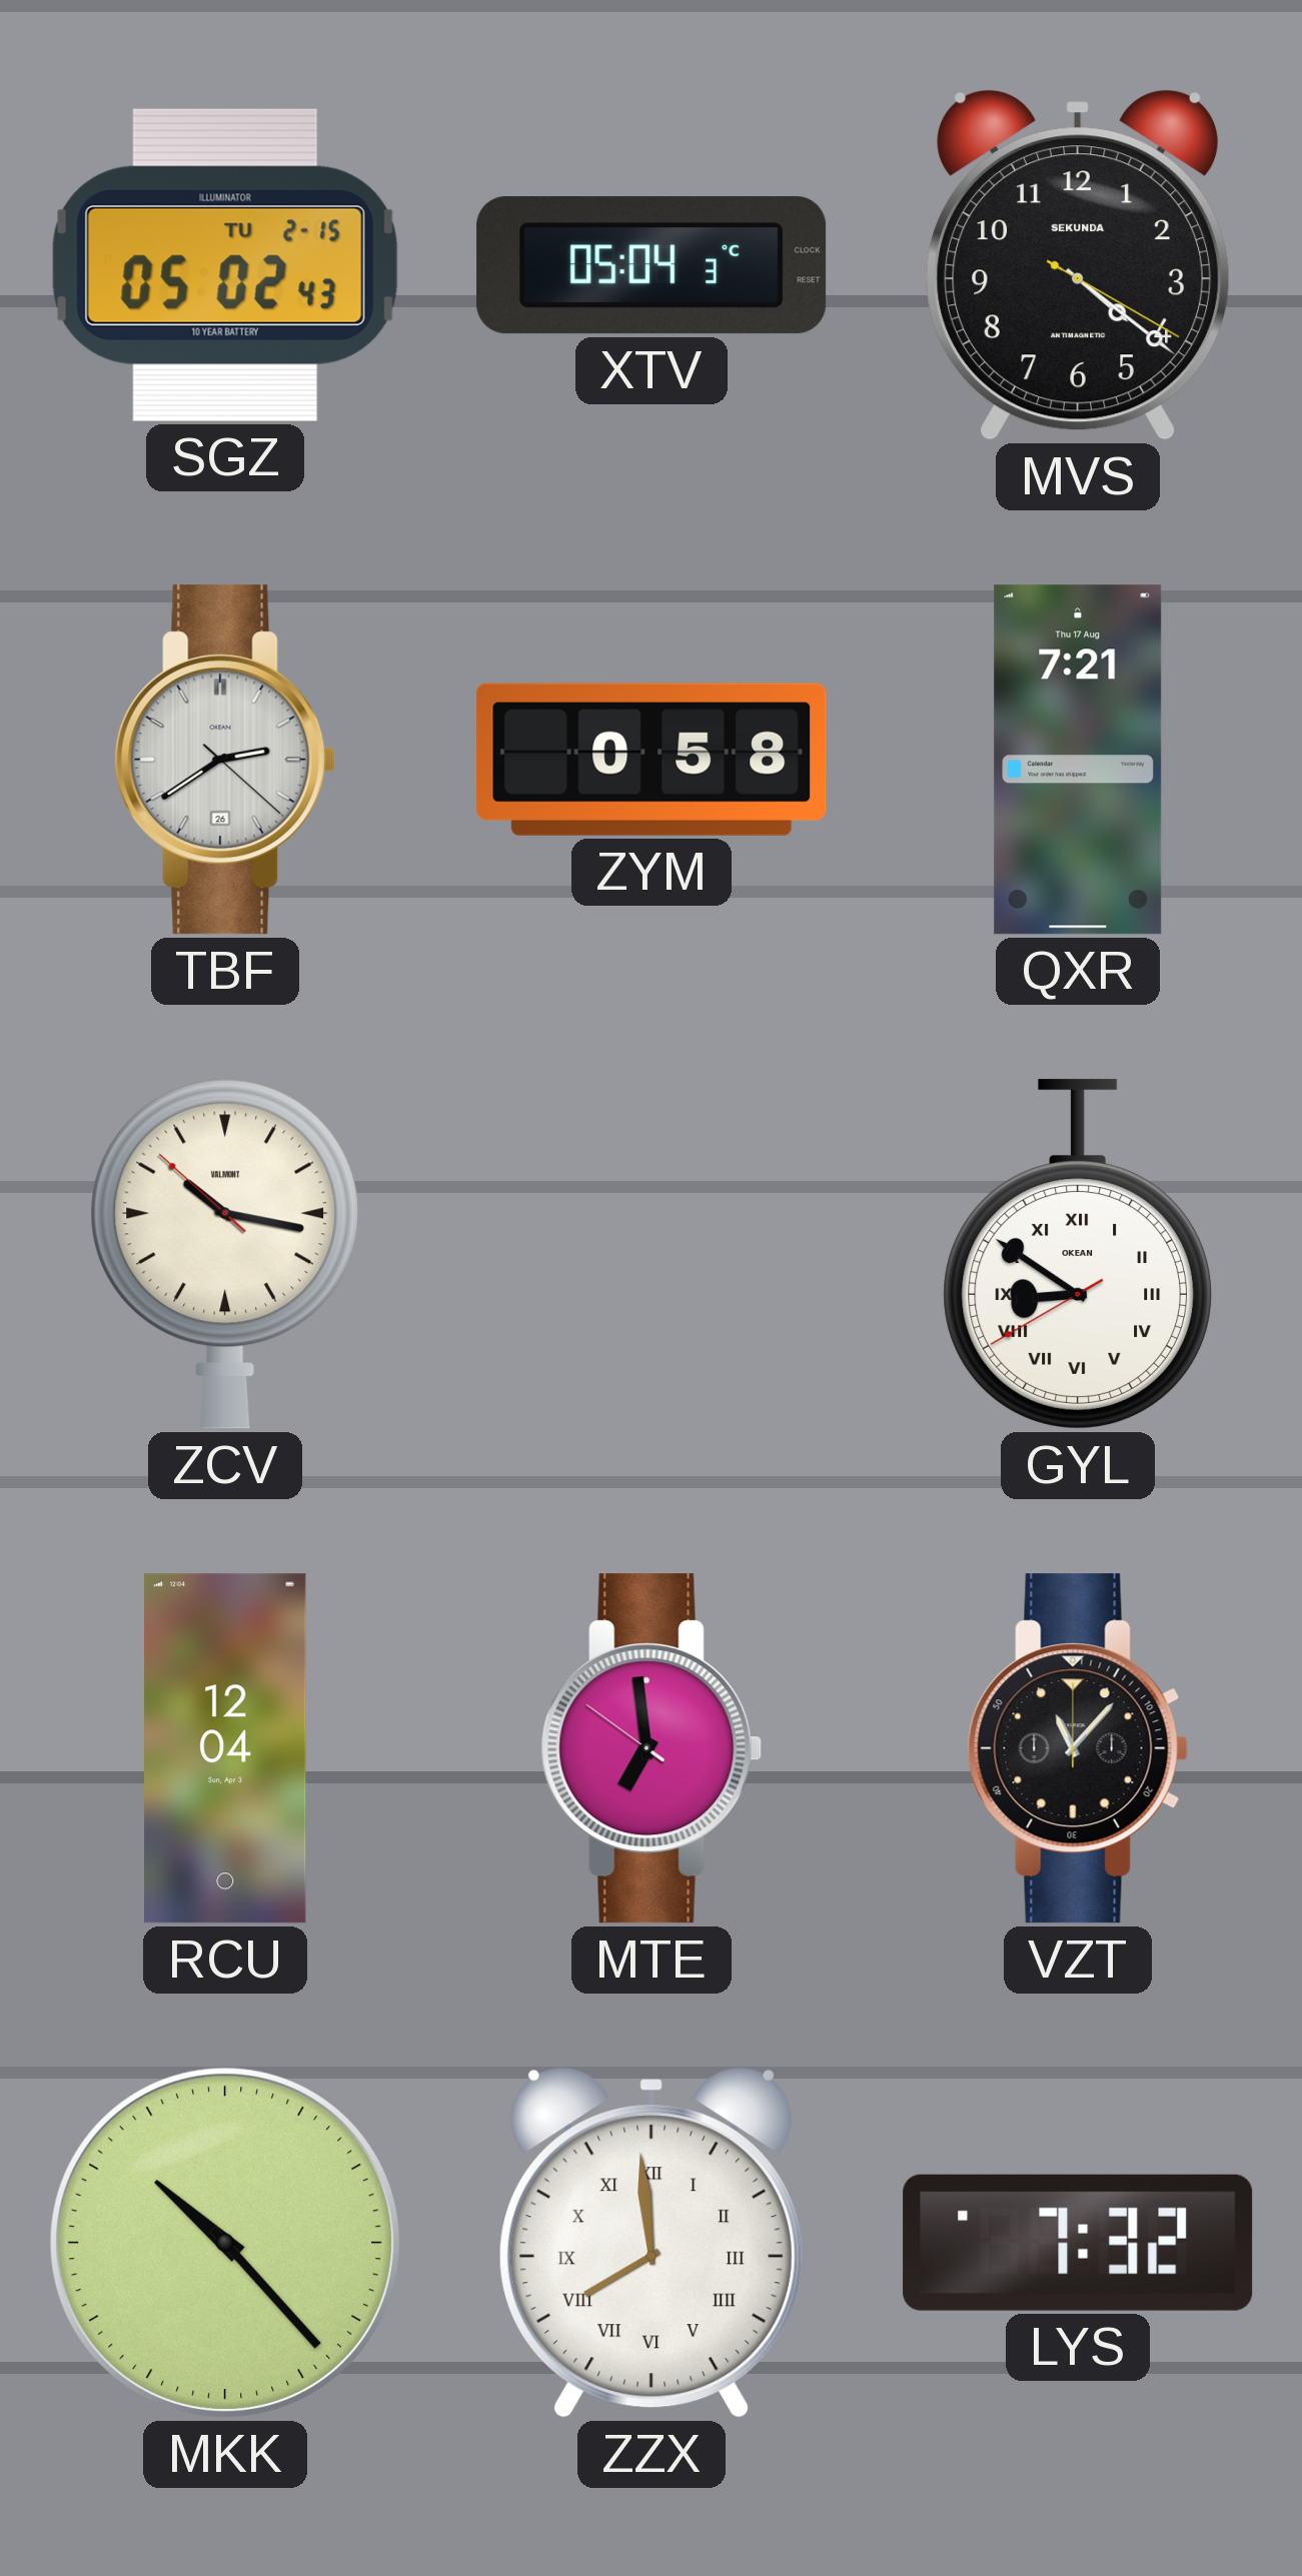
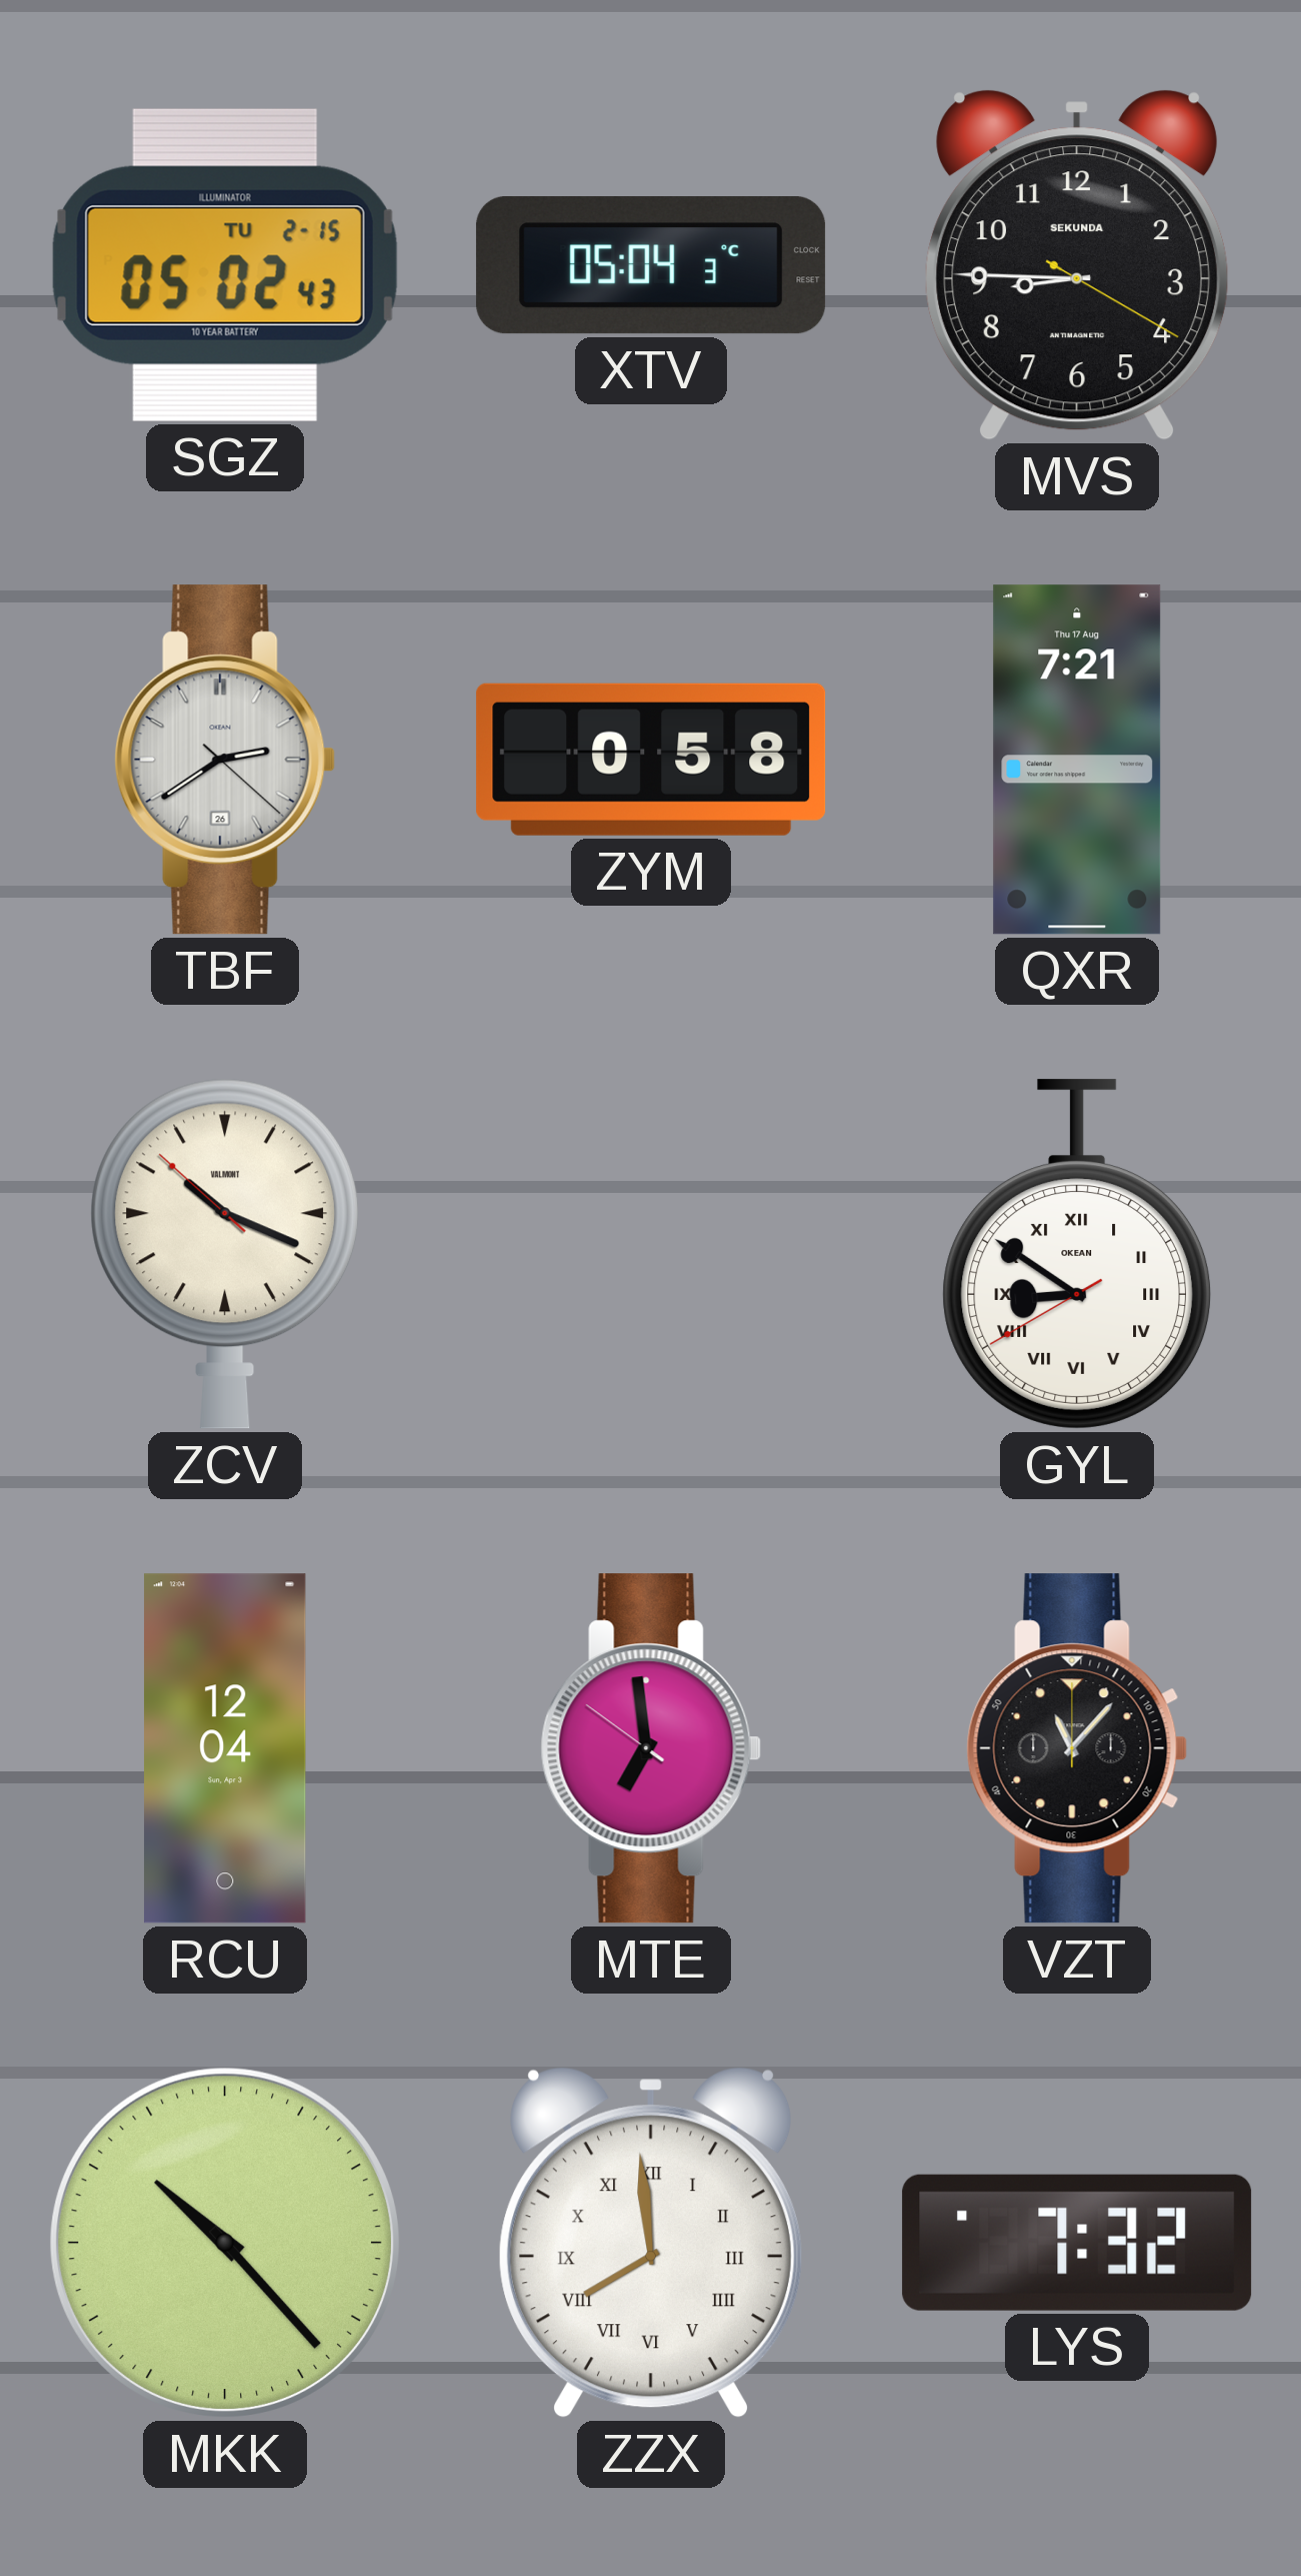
MVS: 4:21 -> 8:45 (1077, 265)
ZCV: 10:16 -> 10:18 (225, 1254)
